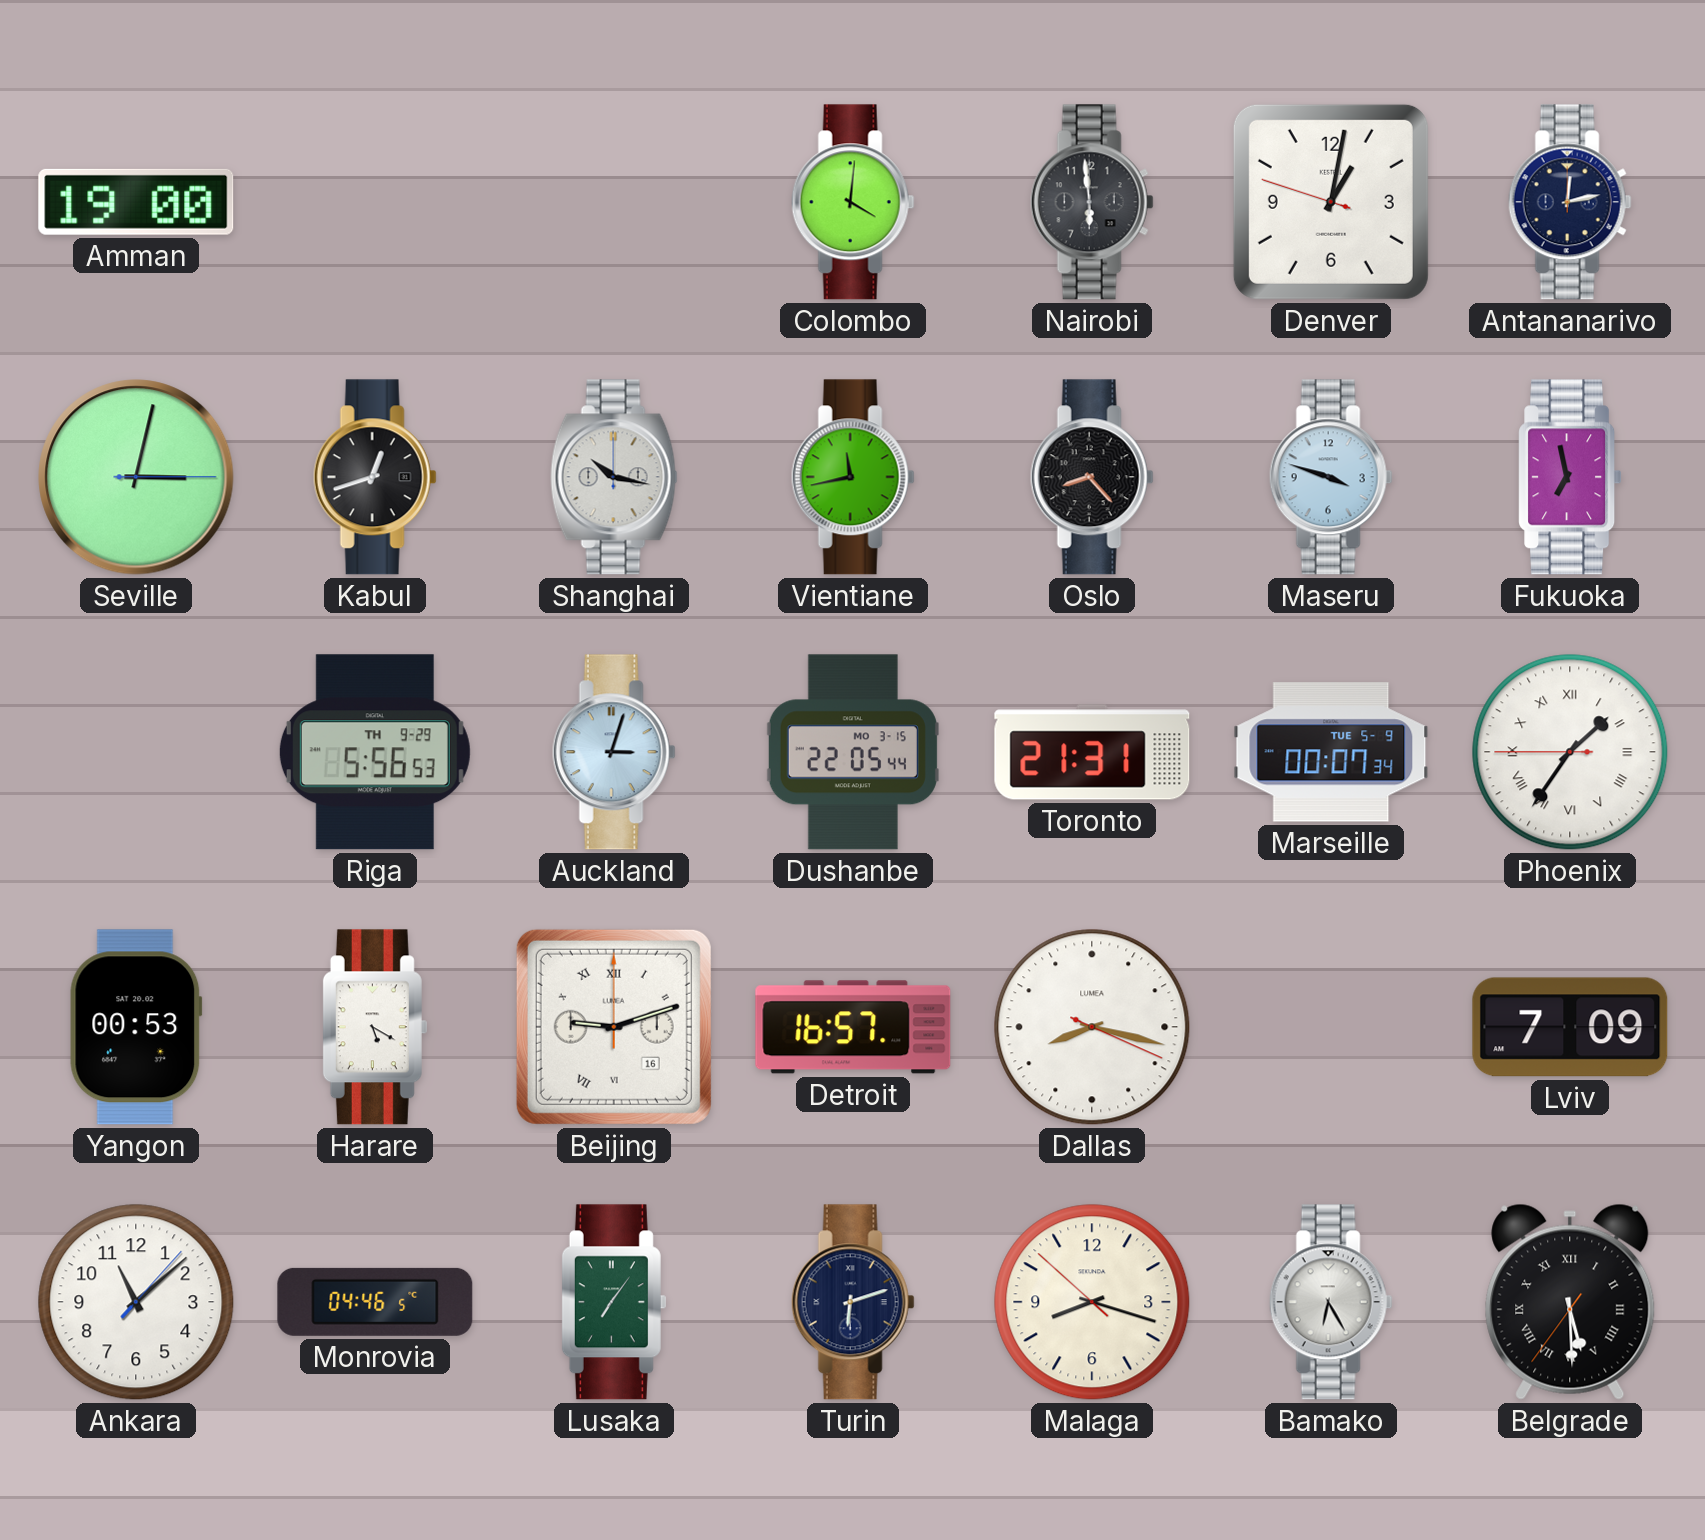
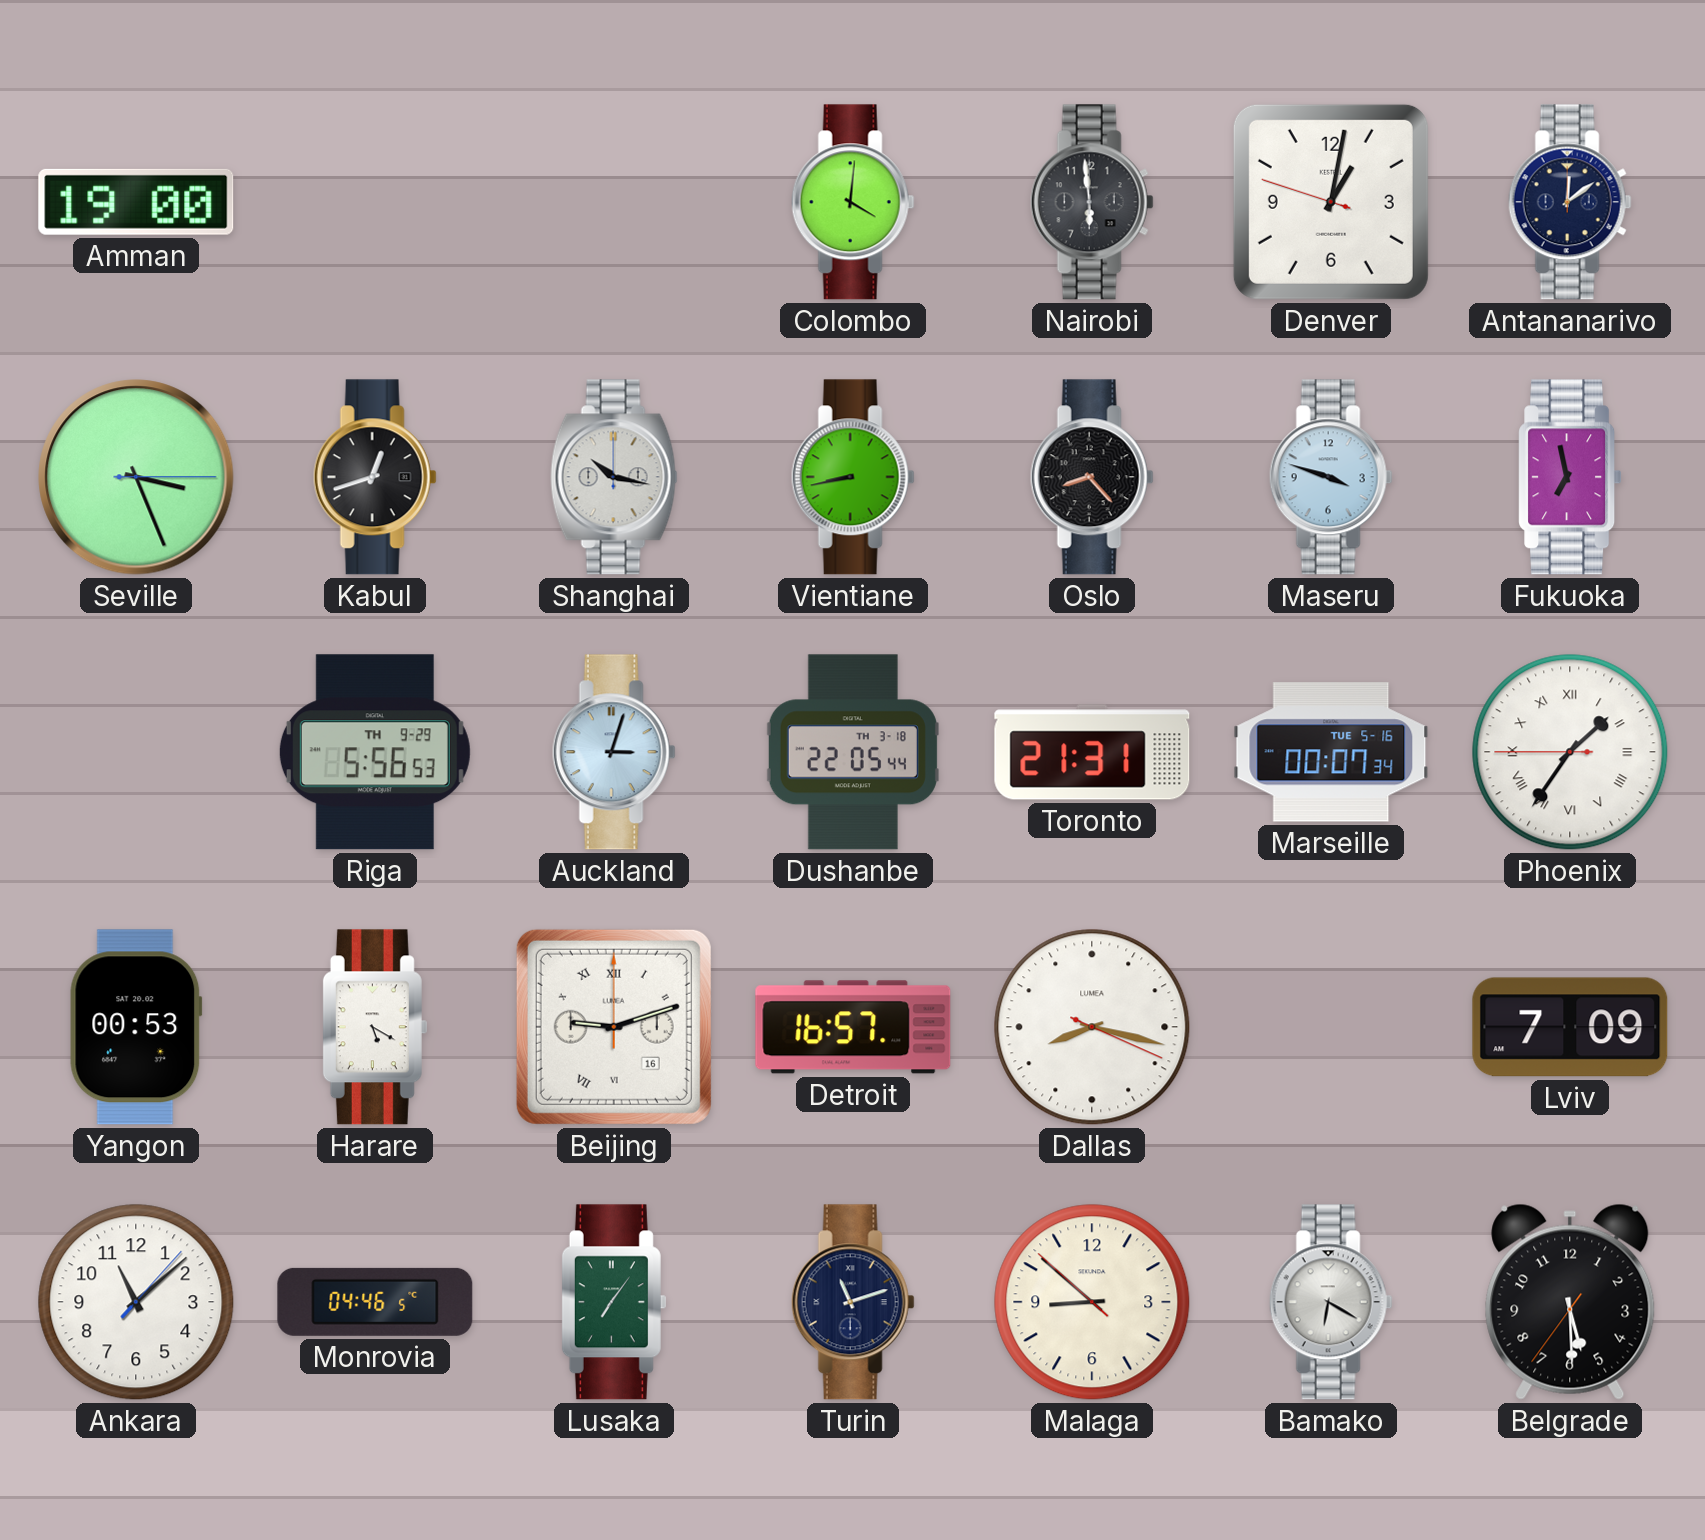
Antananarivo: 12:13 -> 12:09 (1570, 202)
Seville: 3:02 -> 3:26 (136, 477)
Vientiane: 11:43 -> 8:43 (853, 477)
Dushanbe date: MO 3-15 -> TH 3-18 (853, 752)
Marseille date: TUE 5-9 -> TUE 5-16 (1331, 752)
Turin: 6:12 -> 11:12 (853, 1302)
Malaga: 8:17 -> 8:51 (1092, 1302)
Bamako: 6:25 -> 6:20 (1331, 1302)
Belgrade numerals: Roman -> Arabic (1570, 1302)
